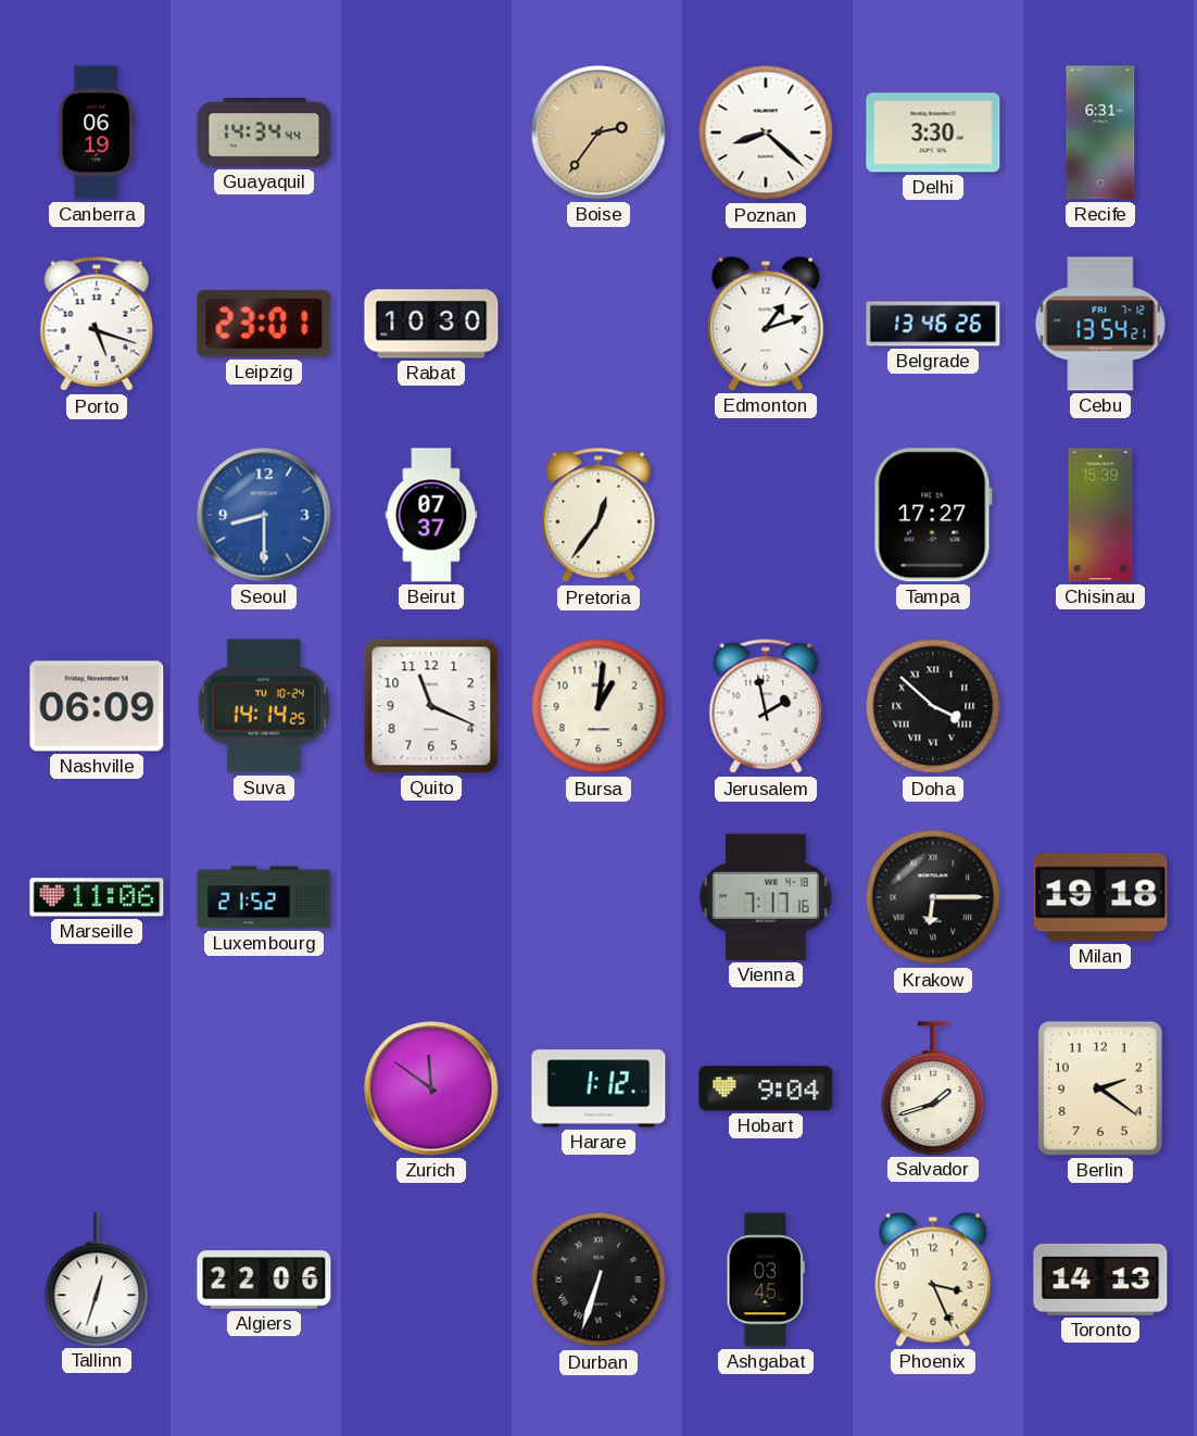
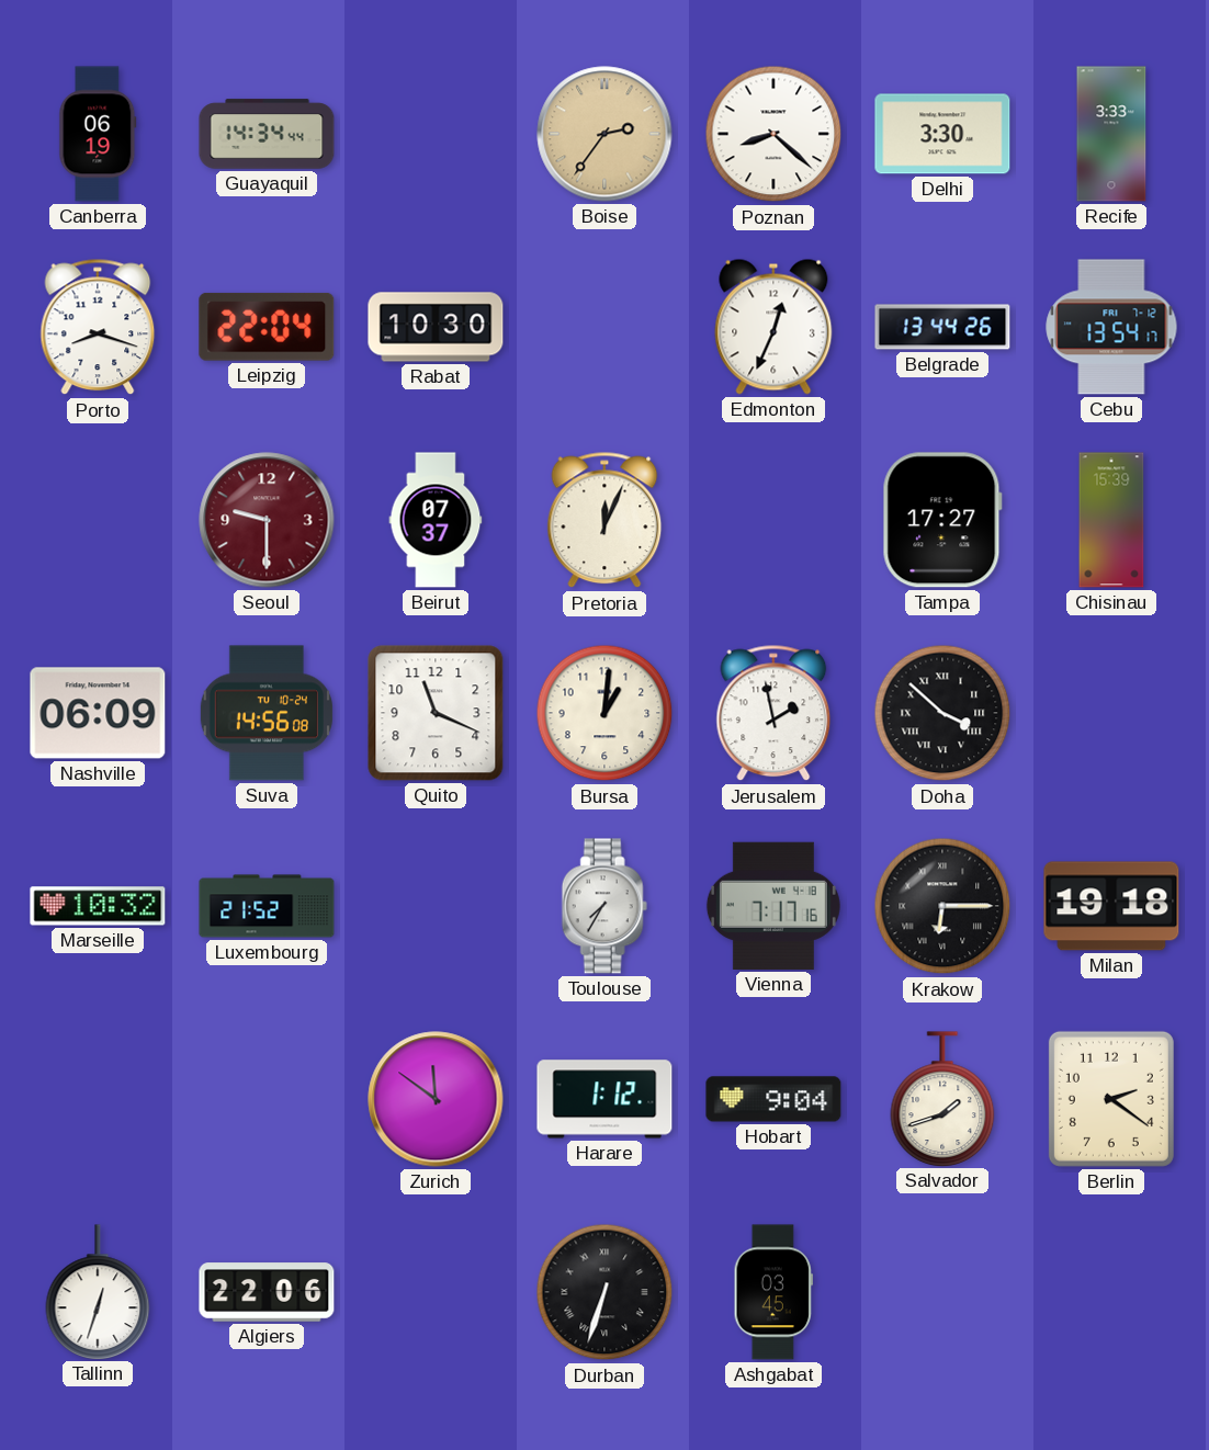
Recife: 6:31 -> 3:33 (1111, 134)
Porto: 5:18 -> 8:18 (98, 327)
Leipzig: 23:01 -> 22:04 (267, 327)
Edmonton: 1:12 -> 12:34 (773, 327)
Belgrade: 13:46 -> 13:44 (942, 327)
Cebu: 13:54:21 -> 13:54:17 (1111, 327)
Seoul: 8:30 -> 9:30 (267, 520)
Seoul dial: blue -> burgundy (267, 520)
Pretoria: 12:36 -> 12:04 (604, 520)
Suva: 14:14 -> 14:56 (267, 713)
Marseille: 11:06 -> 10:32 (98, 906)
Toulouse: none -> 7:35 (604, 906)
Phoenix: 3:26 -> none (933, 1280)
Toronto: 14:13 -> none (1100, 1280)
